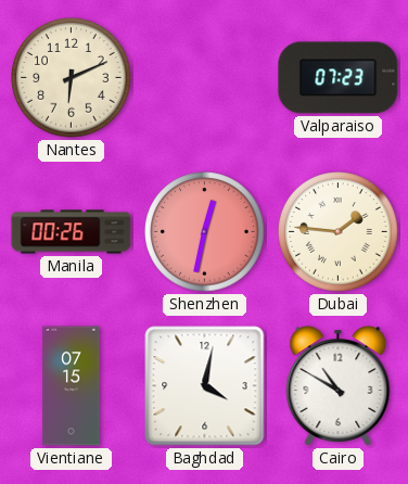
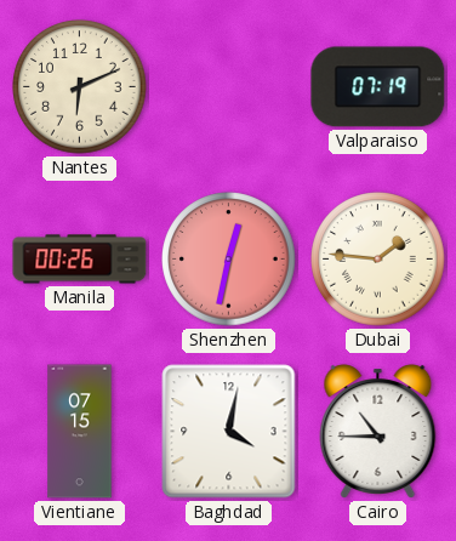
Valparaiso: 07:23 -> 07:19 (378, 87)
Cairo: 10:50 -> 10:45 (378, 432)
